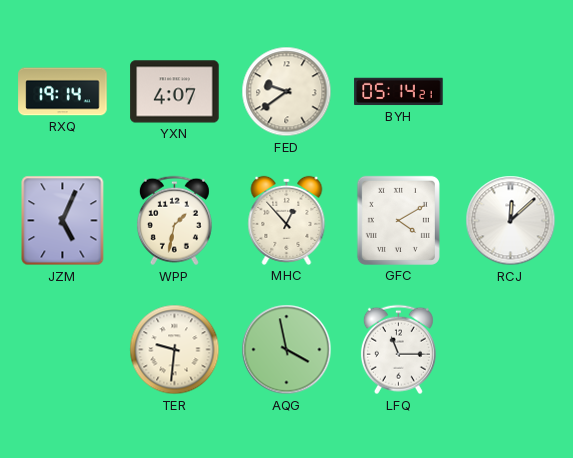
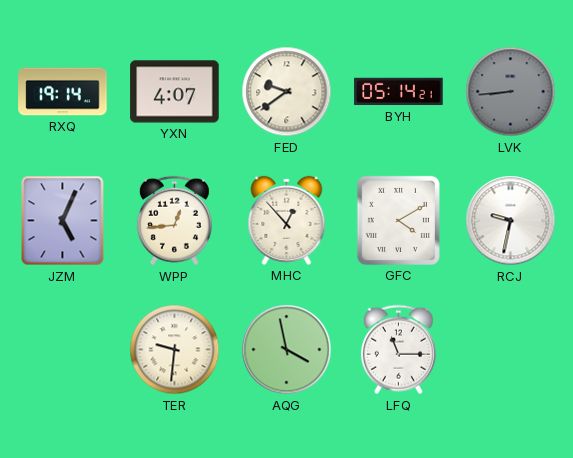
LVK: none -> 8:44 (511, 92)
WPP: 1:32 -> 12:44 (174, 221)
RCJ: 12:08 -> 9:32 (511, 221)
